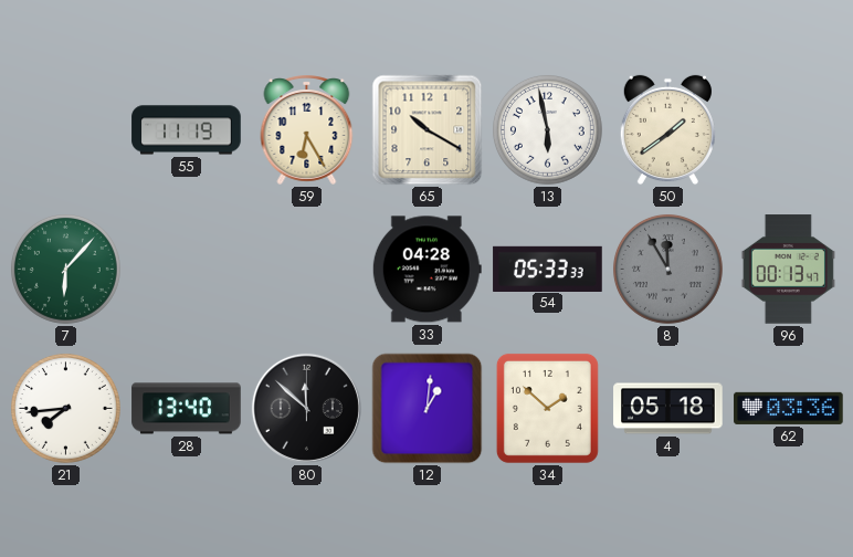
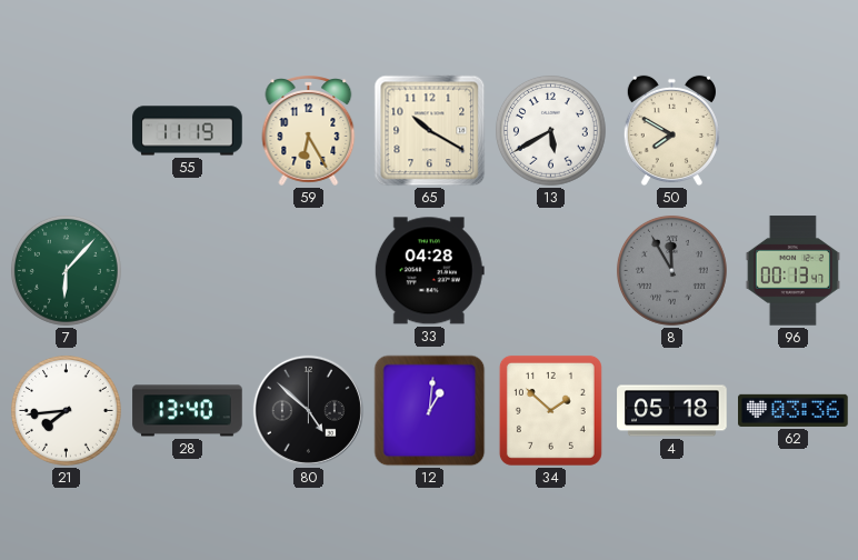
13: 5:58 -> 5:40 (550, 130)
50: 1:39 -> 7:50 (671, 131)
54: 05:33 -> none (548, 269)
80: 11:52 -> 4:52 (308, 410)
